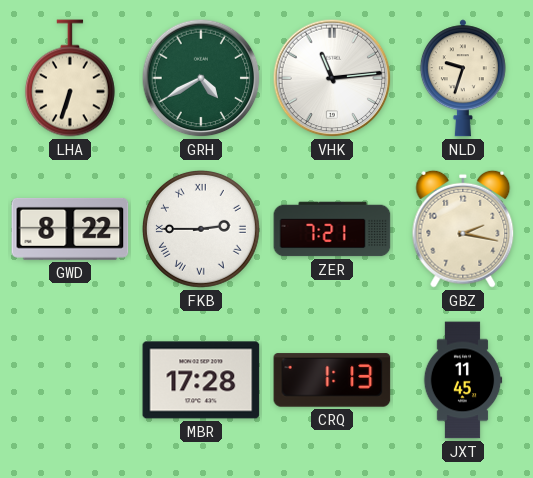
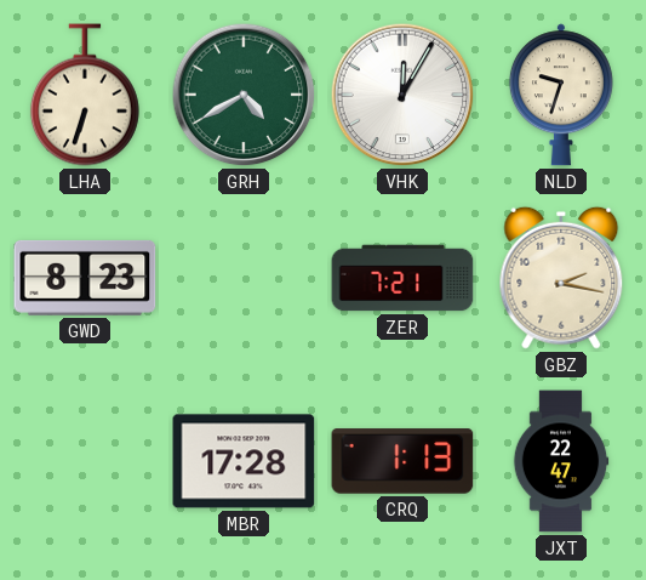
VHK: 11:14 -> 12:05 (402, 95)
GWD: 8:22 -> 8:23 (85, 278)
FKB: 2:45 -> none (201, 229)
JXT: 11:45 -> 22:47 (561, 461)
